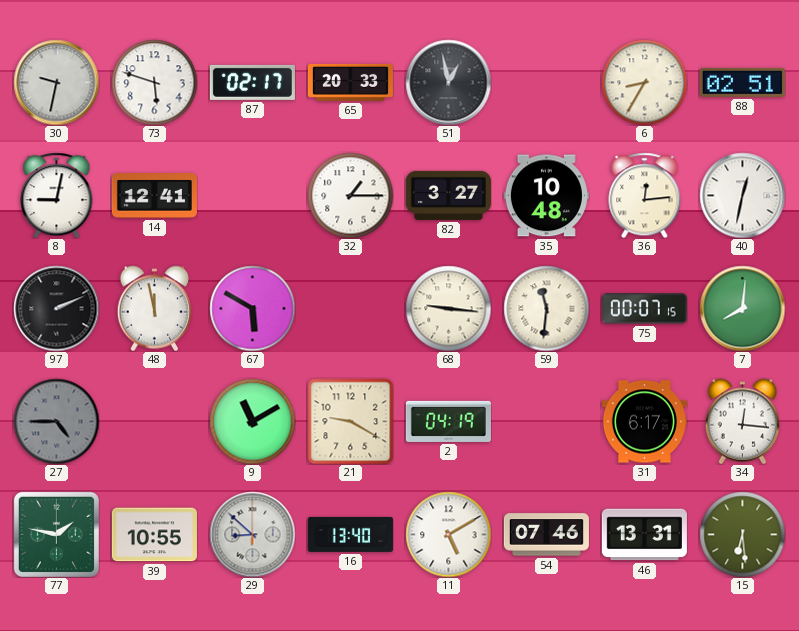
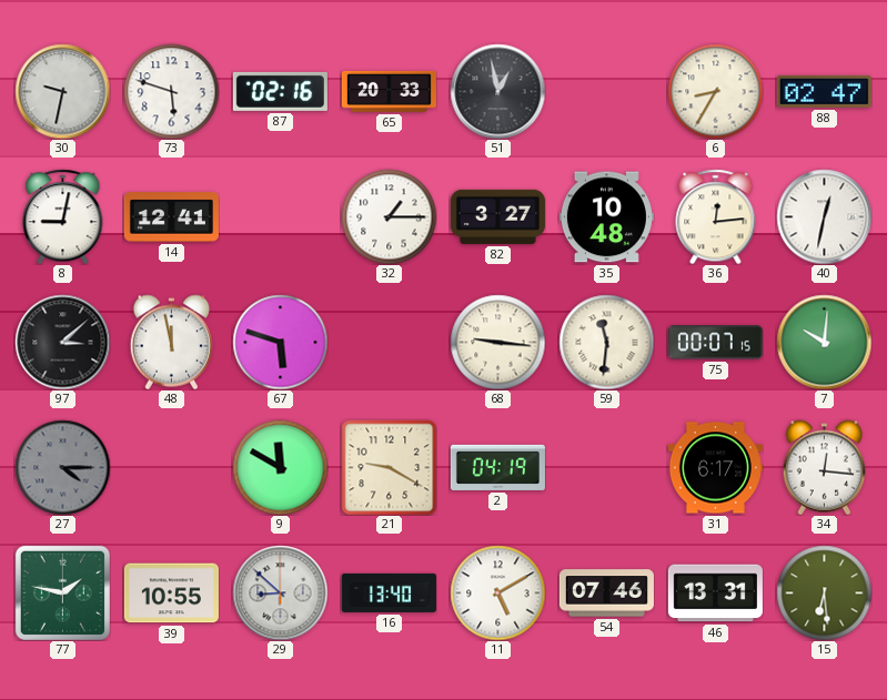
87: 02:17 -> 02:16 (280, 91)
88: 02:51 -> 02:47 (824, 91)
97: 2:11 -> 3:08 (62, 342)
67: 5:50 -> 5:48 (280, 342)
7: 8:01 -> 10:01 (824, 342)
27: 4:45 -> 4:15 (62, 467)
9: 11:10 -> 11:50 (280, 467)
